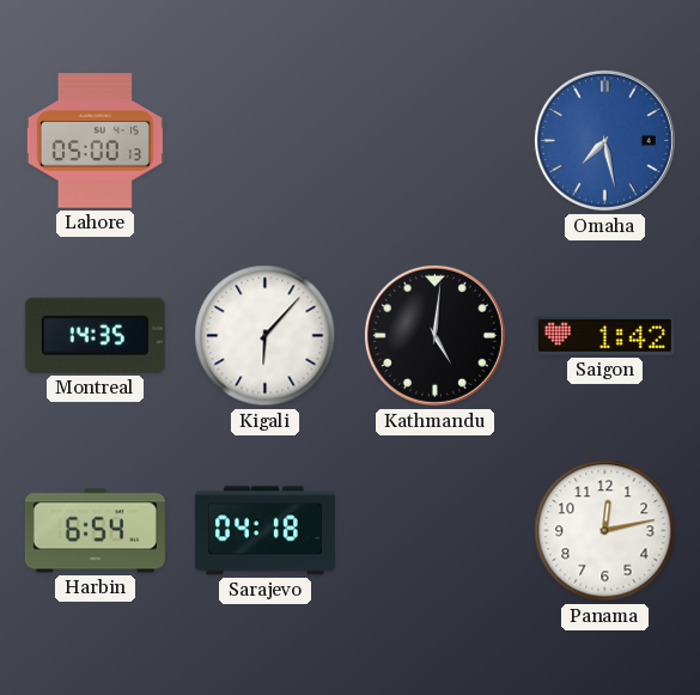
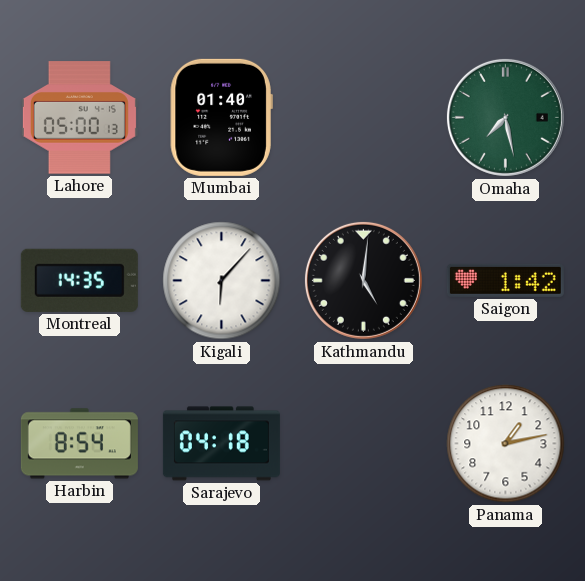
Mumbai: none -> 01:40 (221, 117)
Omaha dial: blue -> green (505, 117)
Harbin: 6:54 -> 8:54 (79, 444)
Panama: 12:13 -> 1:13 (506, 444)
